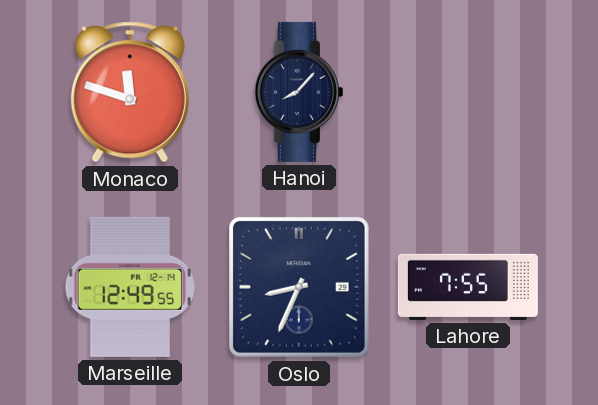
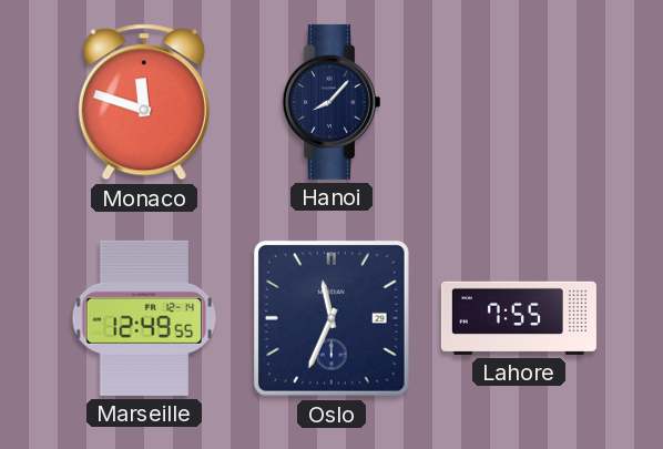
Oslo: 8:34 -> 11:34 (331, 318)
